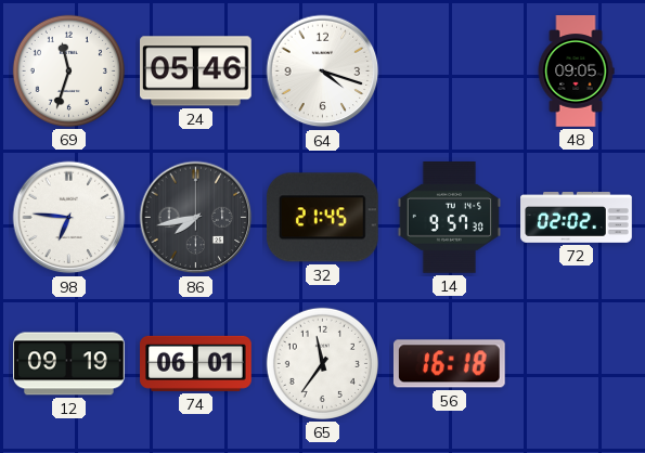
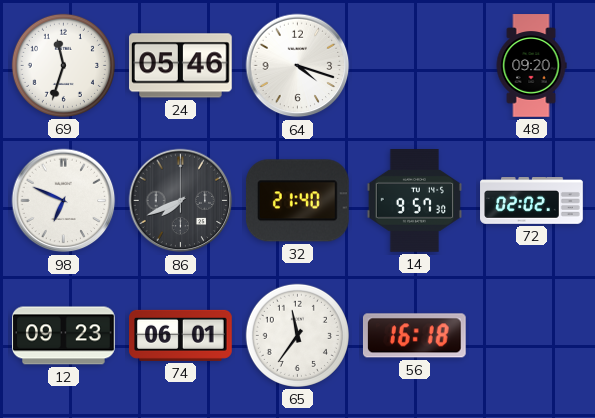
48: 09:05 -> 09:20 (531, 66)
98: 6:46 -> 6:49 (64, 201)
86: 7:43 -> 7:41 (181, 201)
32: 21:45 -> 21:40 (297, 201)
12: 09:19 -> 09:23 (64, 336)
